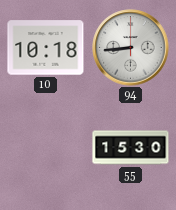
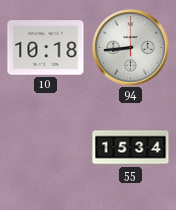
55: 15:30 -> 15:34 (131, 148)
